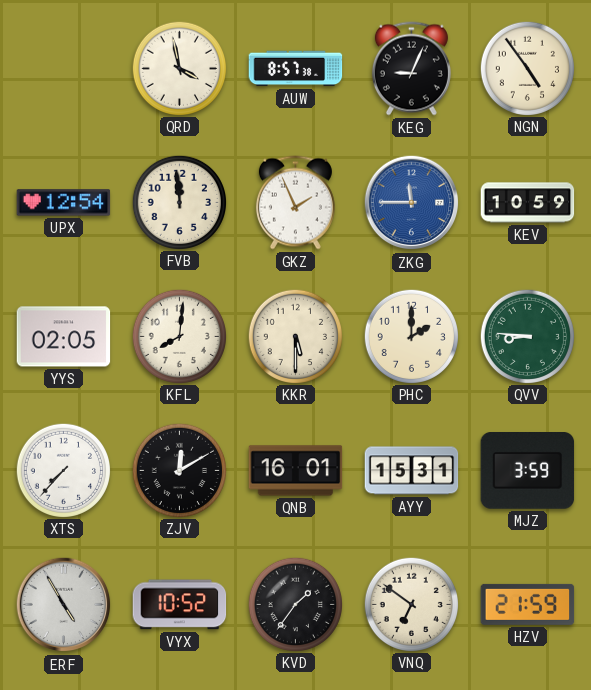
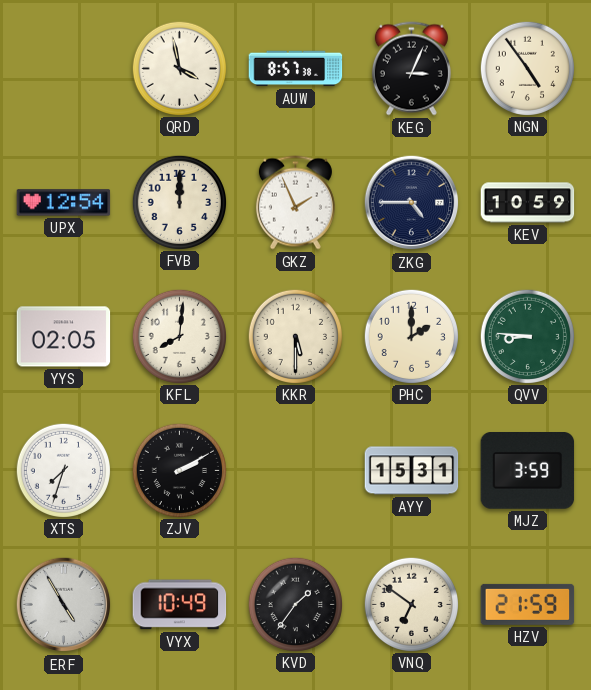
KEG: 9:04 -> 3:04 (411, 69)
FVB: 11:59 -> 12:00 (179, 202)
ZKG: 11:45 -> 4:45 (412, 203)
ZKG dial: blue -> navy (412, 203)
XTS: 7:37 -> 7:33 (63, 470)
ZJV: 12:10 -> 2:10 (179, 470)
QNB: 16:01 -> none (296, 471)
VYX: 10:52 -> 10:49 (180, 605)
